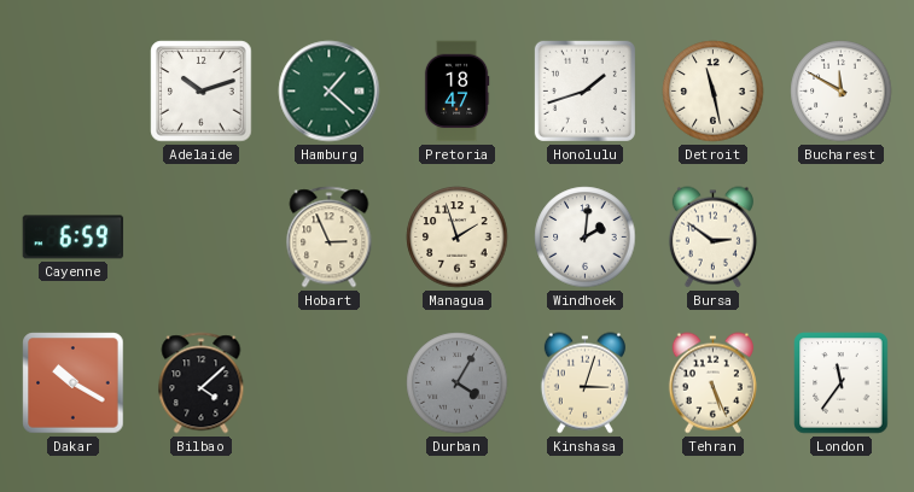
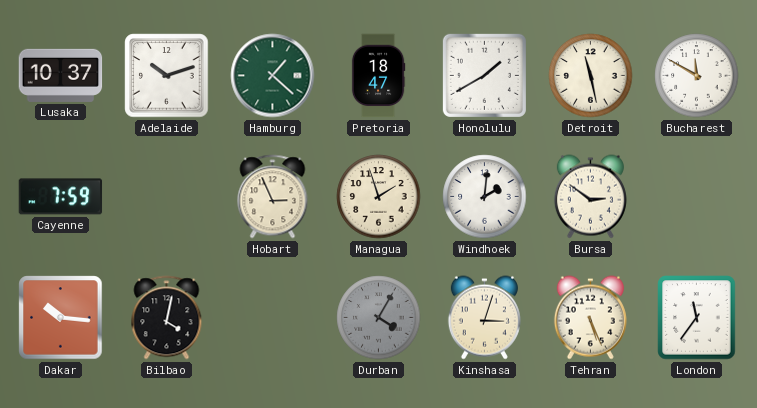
Lusaka: none -> 10:37 (61, 75)
Honolulu: 1:42 -> 1:40 (484, 75)
Cayenne: 6:59 -> 7:59 (61, 197)
Dakar: 10:20 -> 10:16 (61, 318)
Bilbao: 4:08 -> 4:02 (167, 318)
